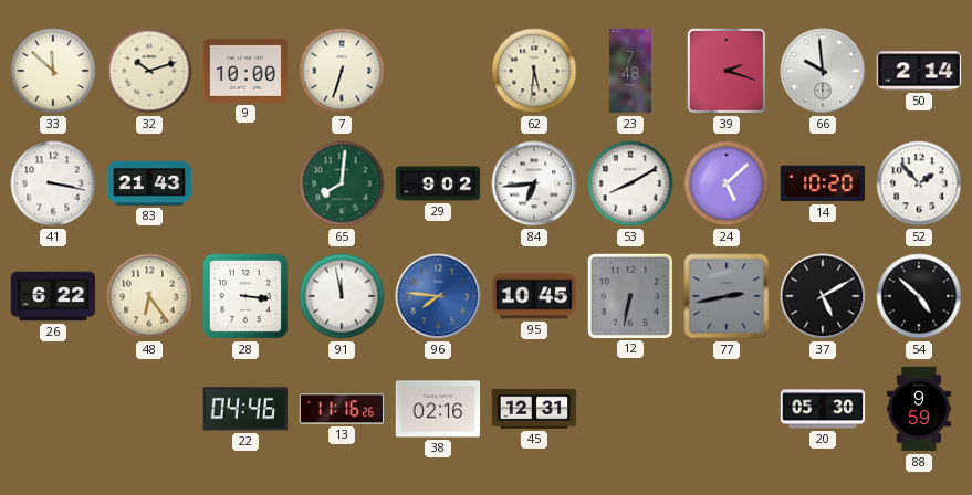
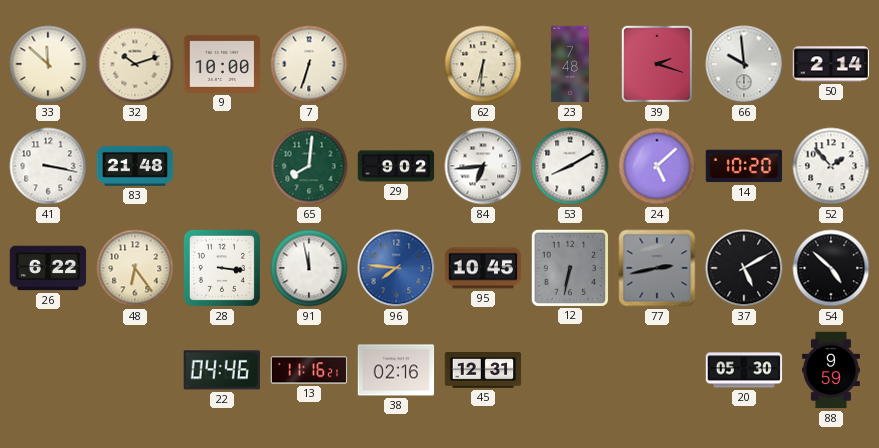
62: 5:31 -> 6:31 (483, 64)
83: 21:43 -> 21:48 (135, 166)
13: 11:16:26 -> 11:16:21 (309, 370)
